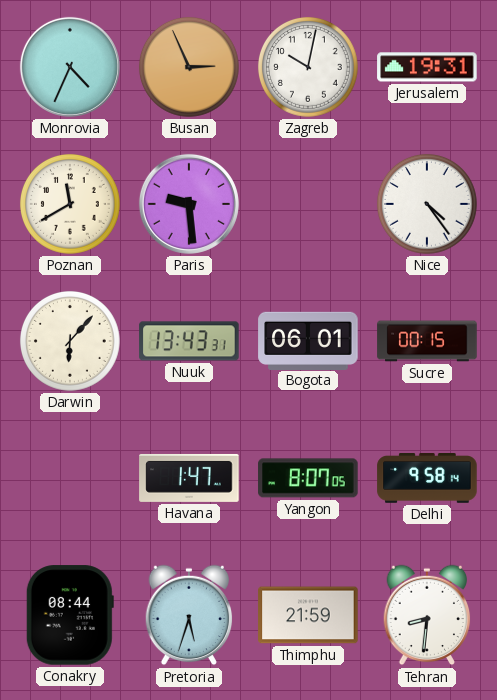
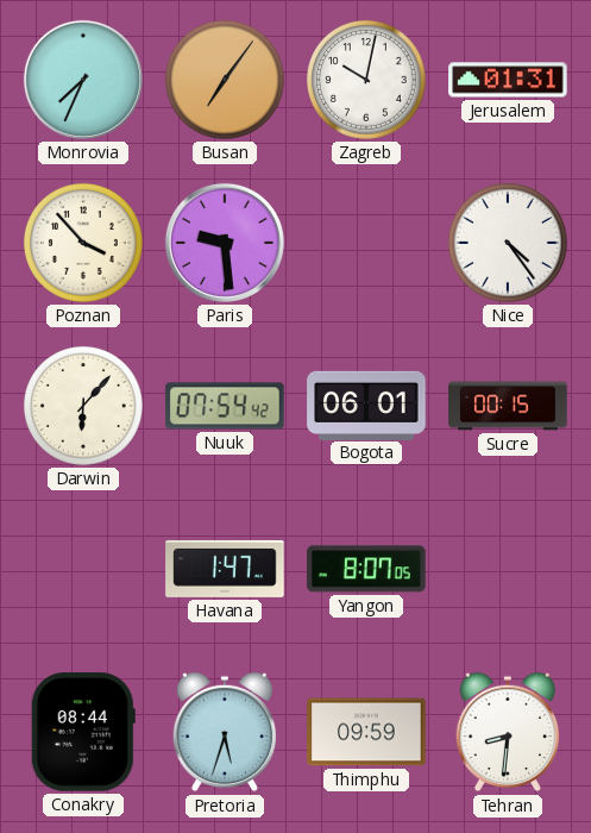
Monrovia: 4:34 -> 7:34 (83, 80)
Busan: 2:56 -> 7:06 (225, 80)
Jerusalem: 19:31 -> 01:31 (508, 80)
Poznan: 11:40 -> 3:53 (83, 243)
Nuuk: 13:43 -> 07:54 (225, 406)
Delhi: 9:58 -> none (427, 479)
Thimphu: 21:59 -> 09:59 (366, 732)
